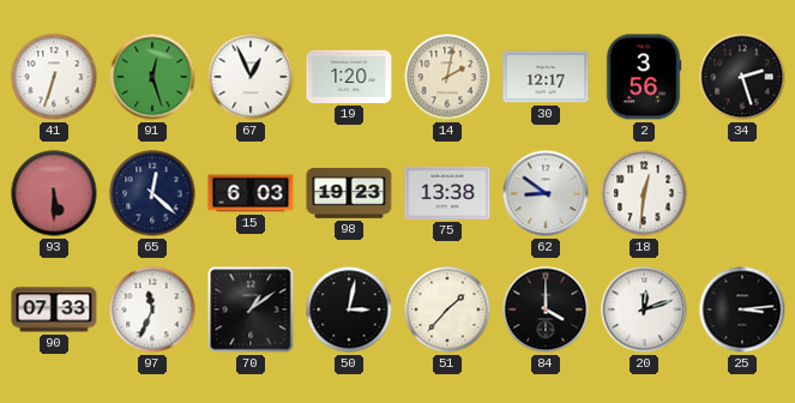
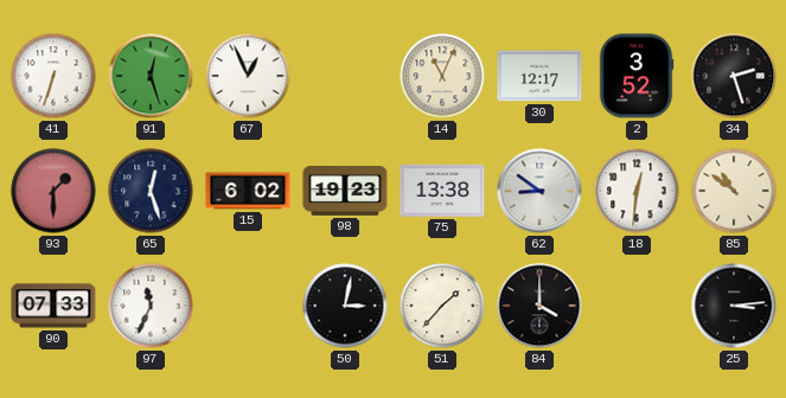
19: 1:20 -> none (349, 77)
14: 2:02 -> 11:04 (442, 76)
2: 3:56 -> 3:52 (637, 76)
93: 5:30 -> 1:30 (53, 191)
65: 12:22 -> 12:27 (151, 191)
15: 6:03 -> 6:02 (248, 191)
85: none -> 10:51 (734, 191)
70: 1:09 -> none (251, 309)
20: 12:12 -> none (644, 309)
